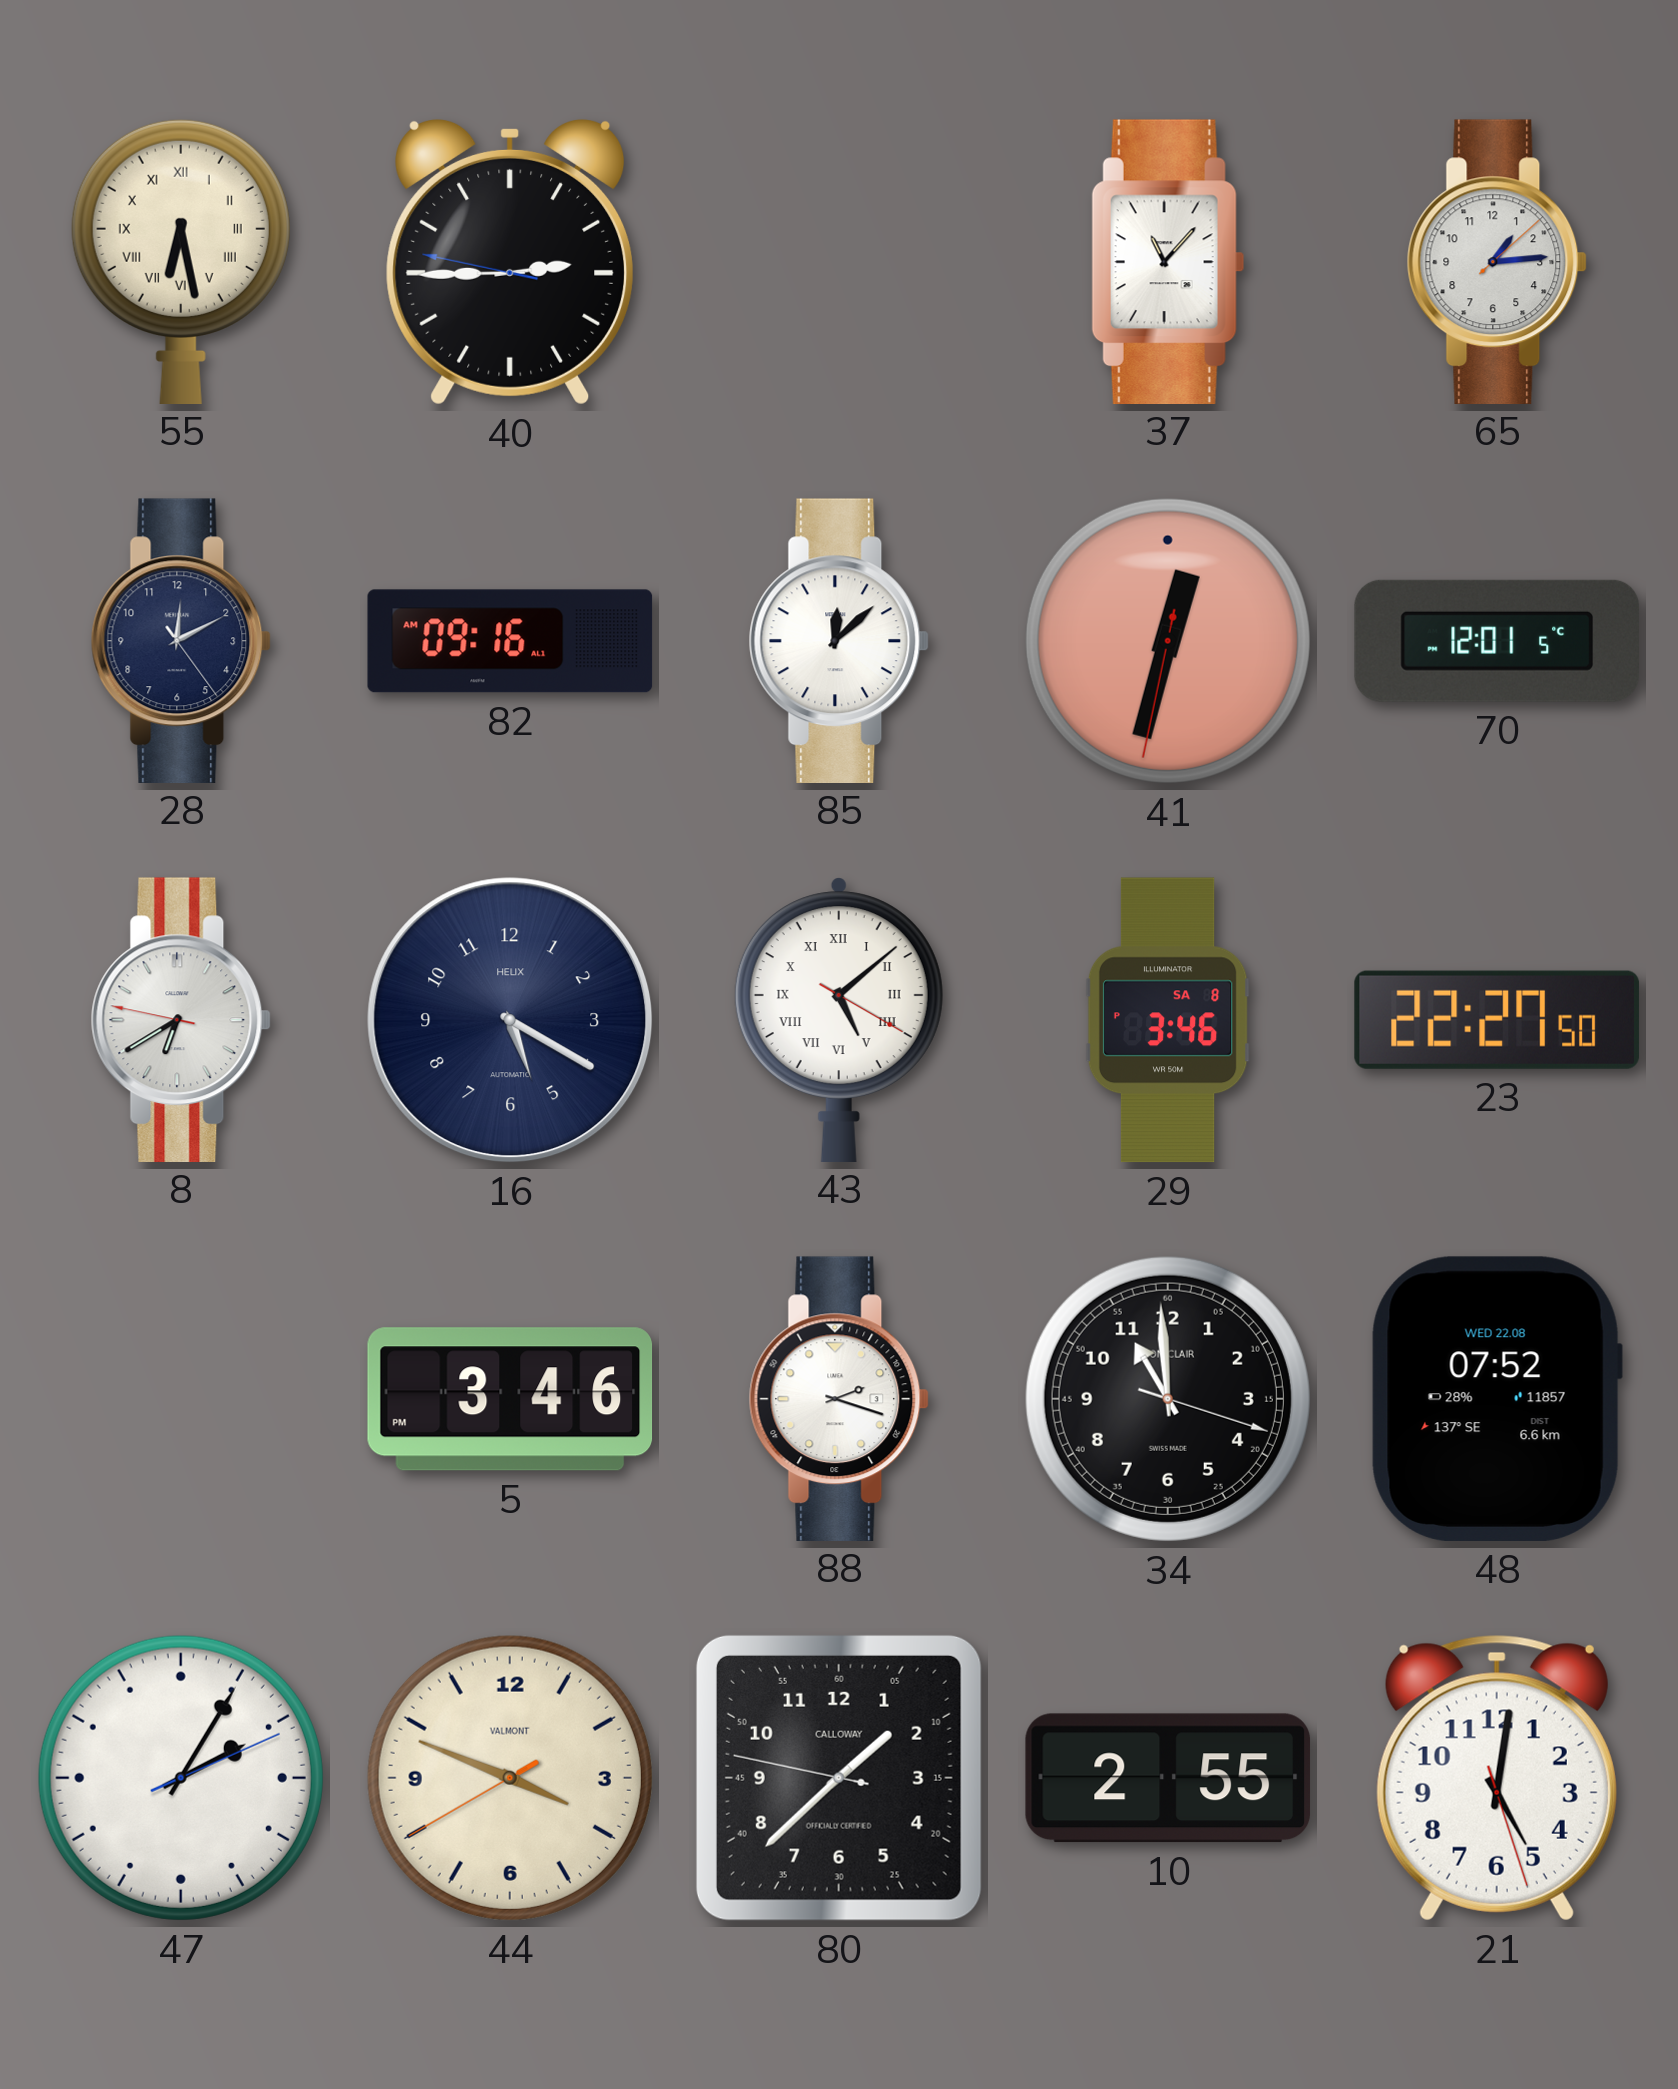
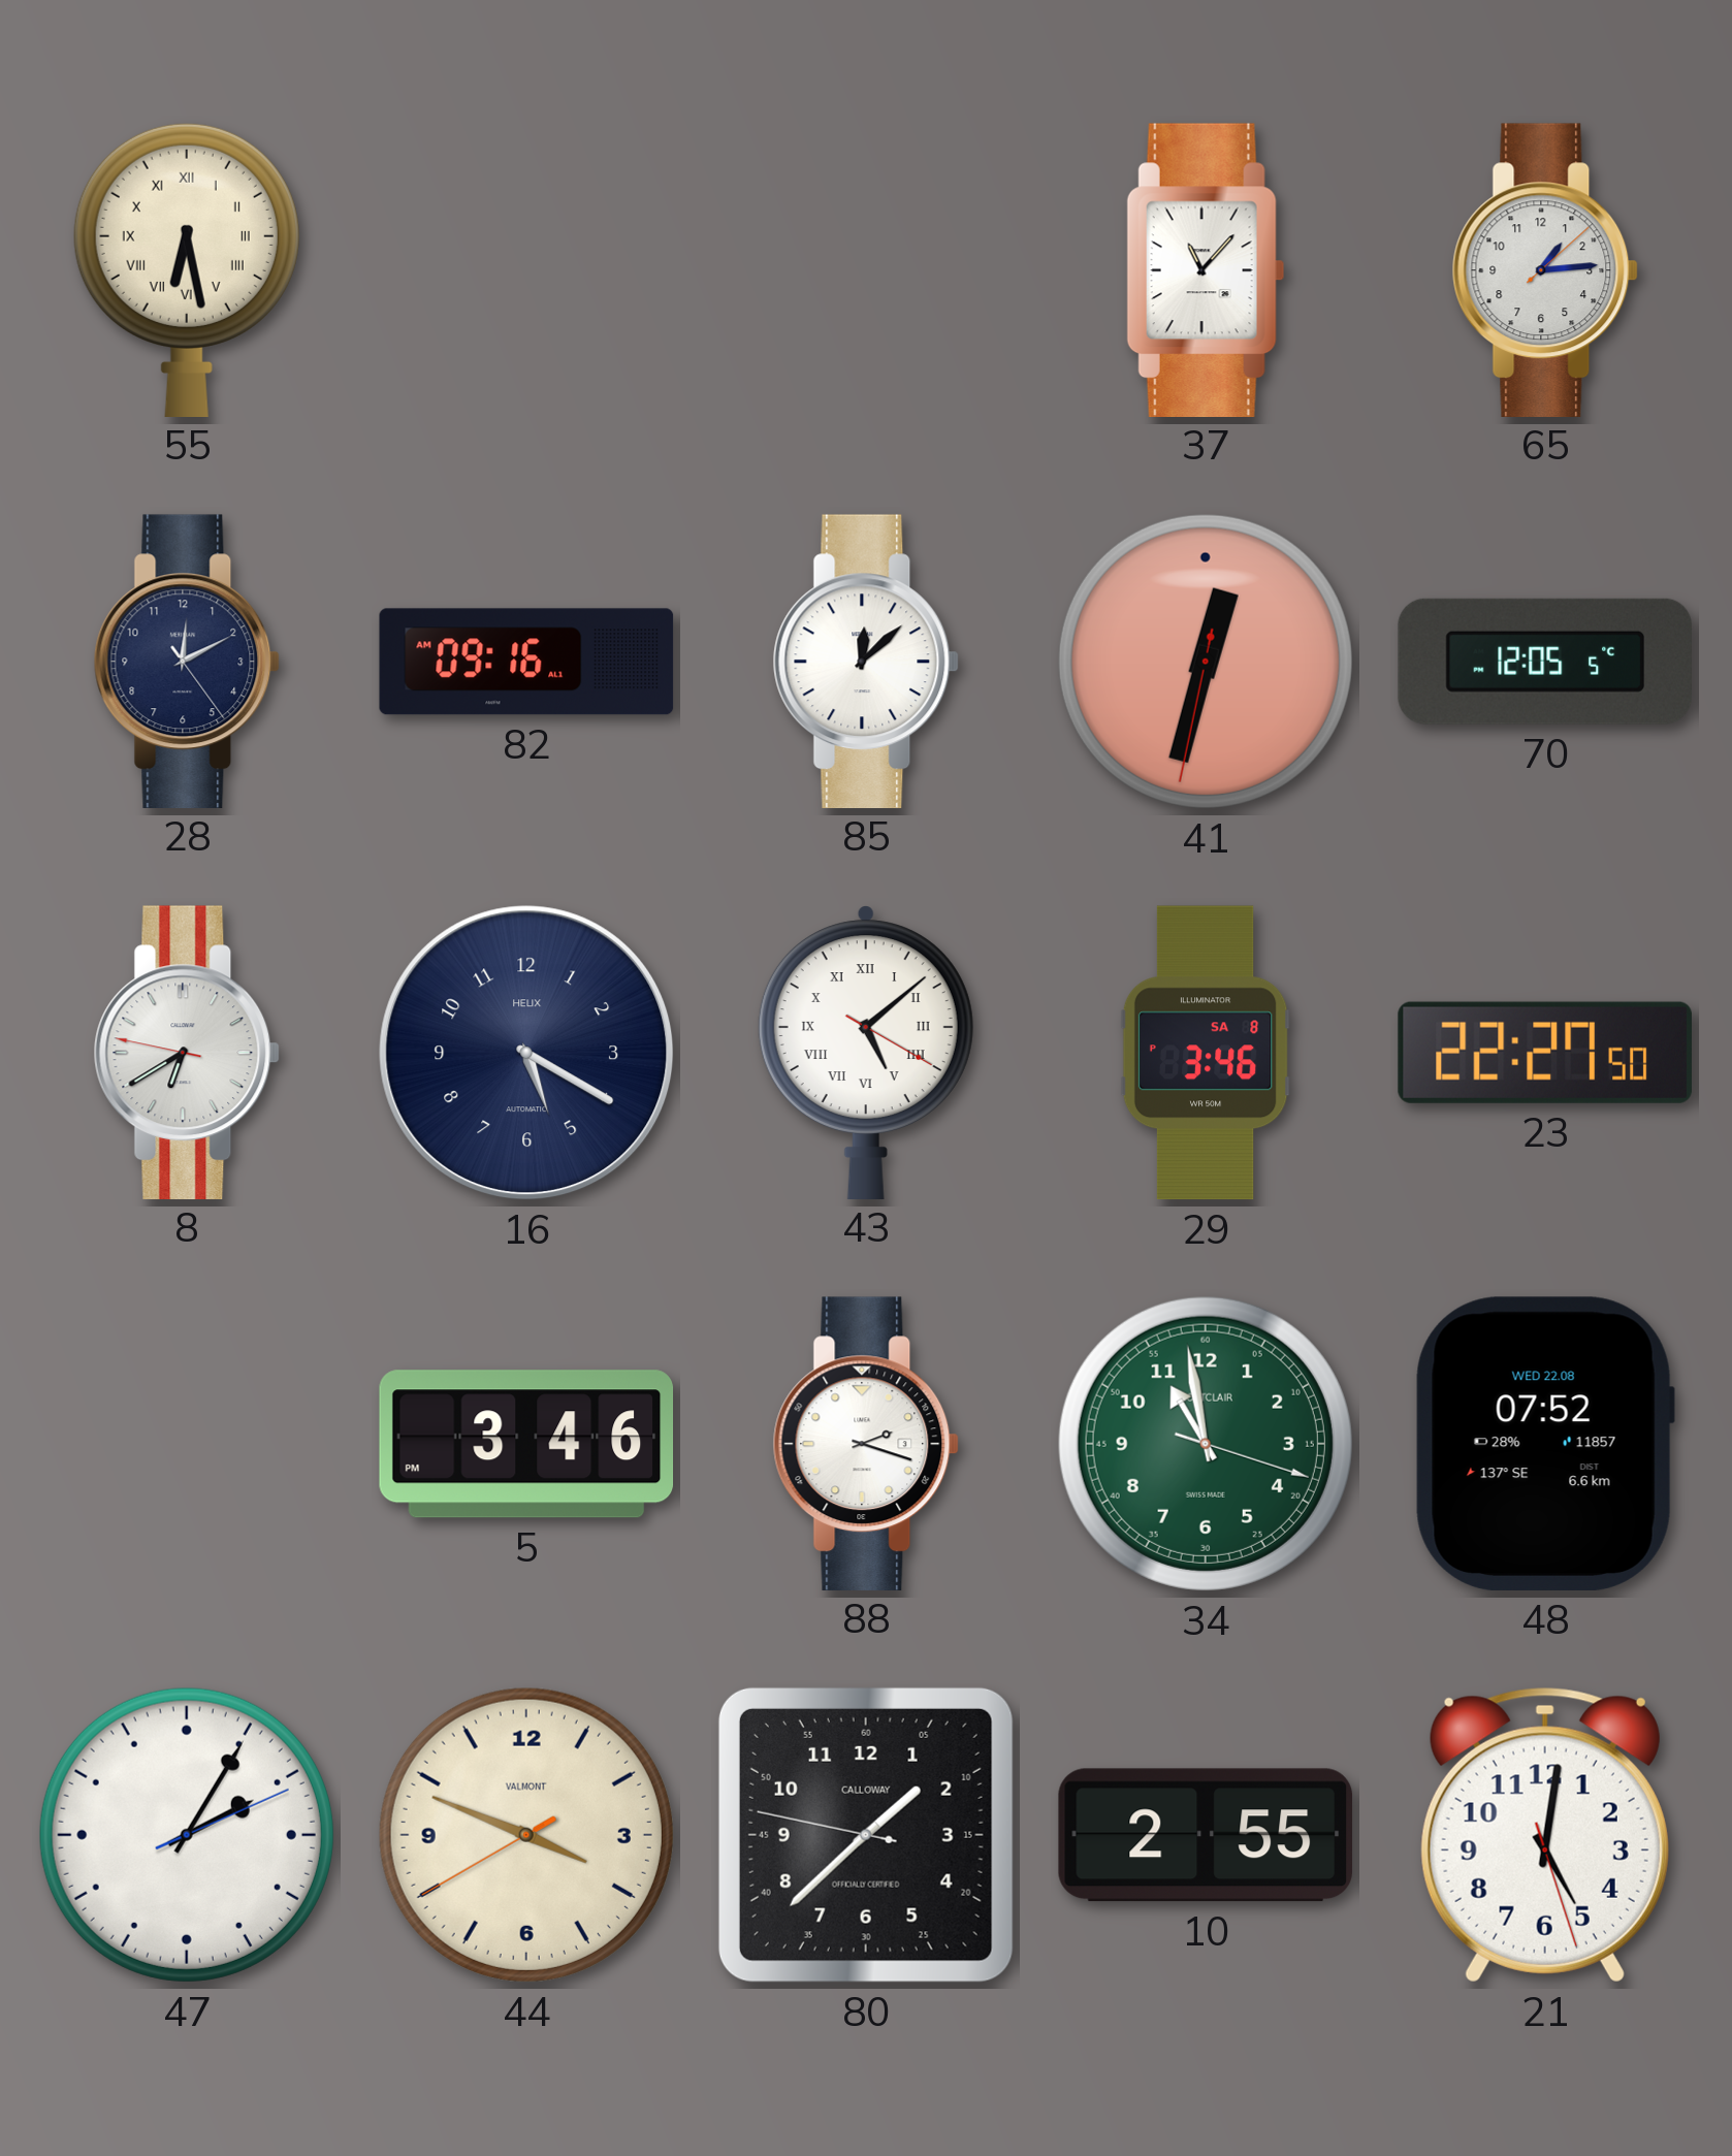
40: 2:44 -> none (510, 262)
70: 12:01 -> 12:05 (1544, 662)
34: 10:59 -> 10:58 (1206, 1444)
34 dial: black -> green (1206, 1444)
